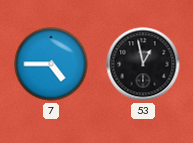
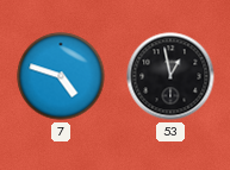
7: 4:45 -> 4:48 (61, 76)
